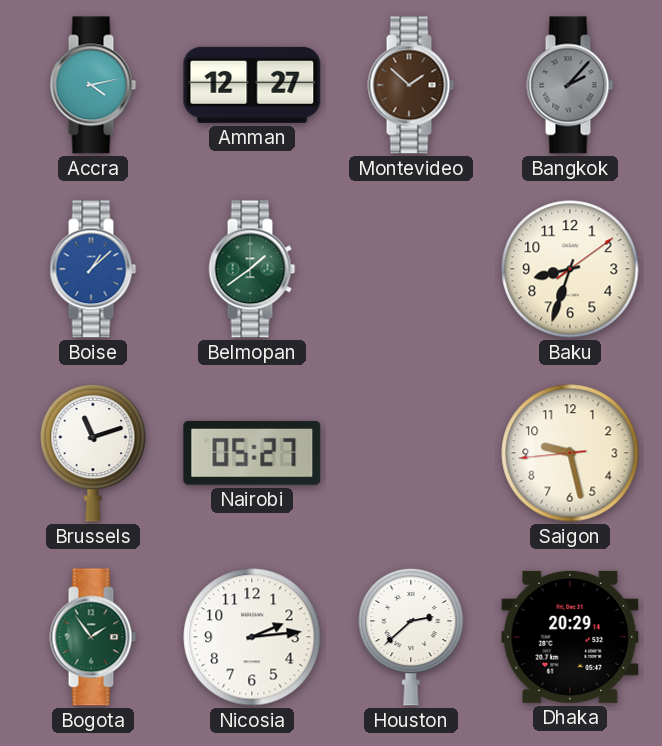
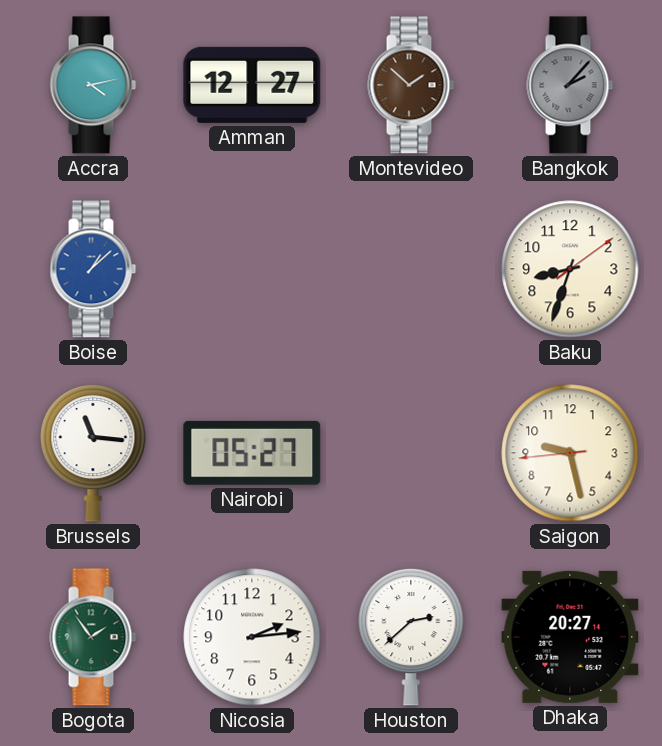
Belmopan: 1:39 -> none (252, 269)
Brussels: 11:12 -> 11:16 (93, 453)
Dhaka: 20:29 -> 20:27 (570, 637)
